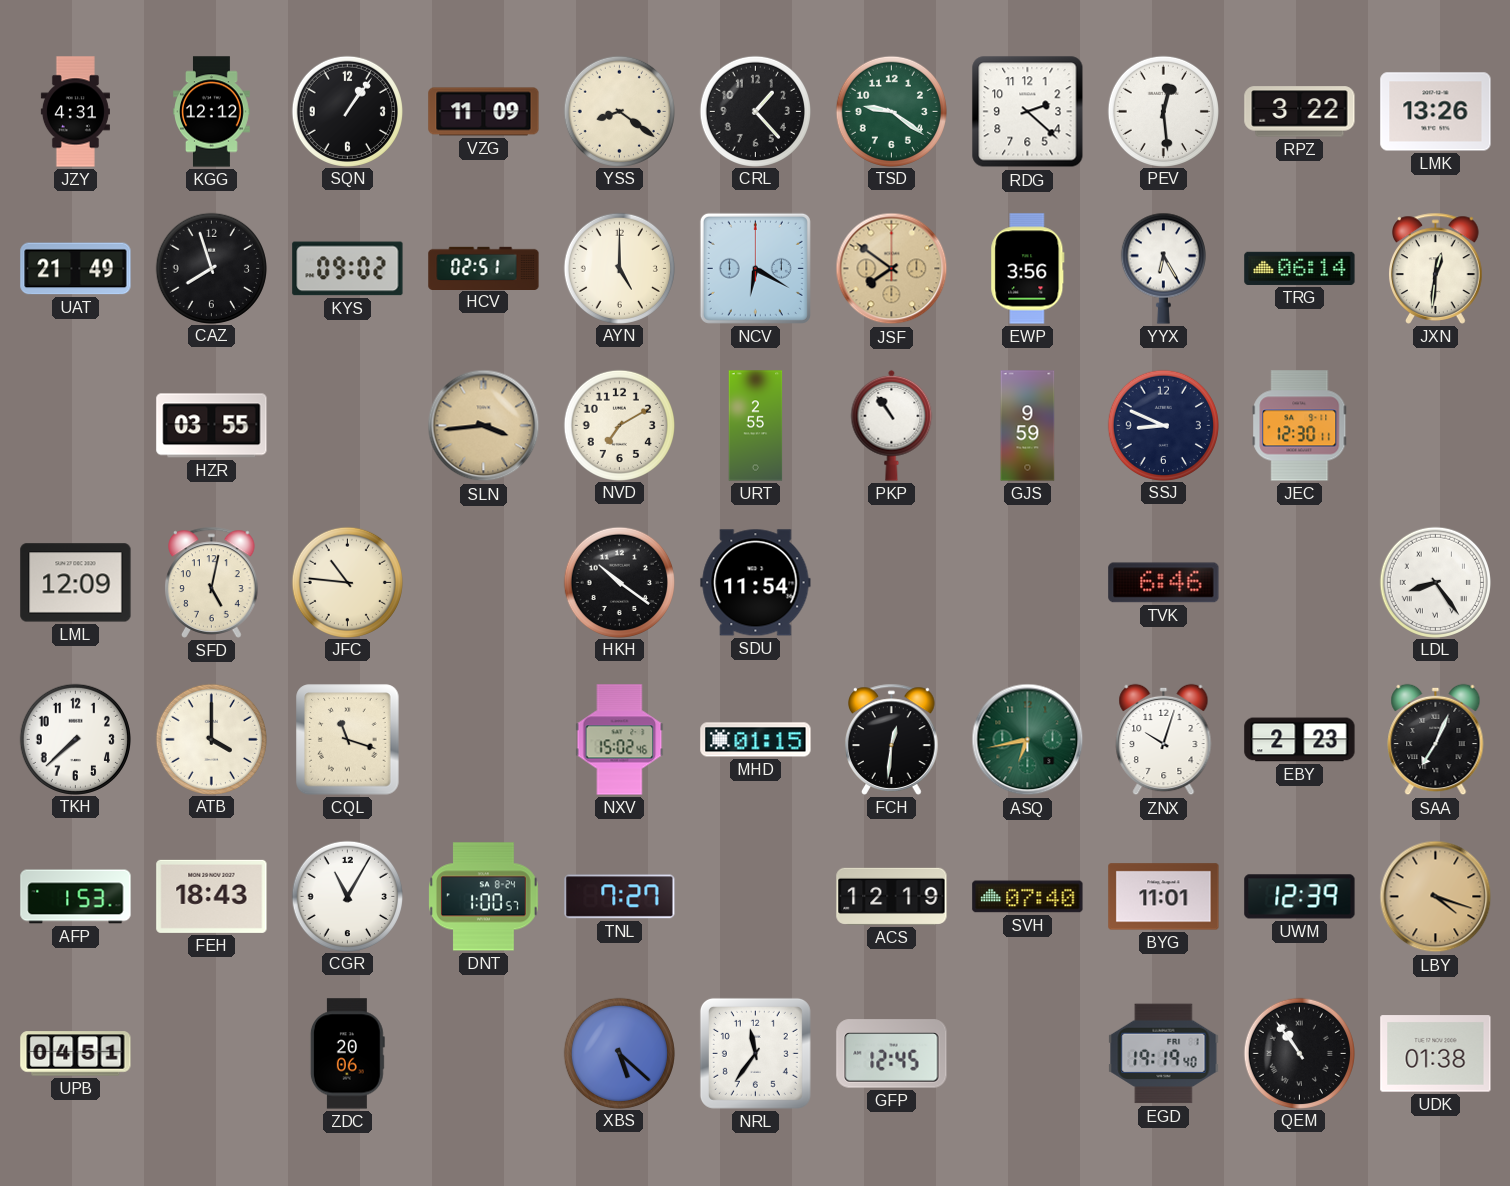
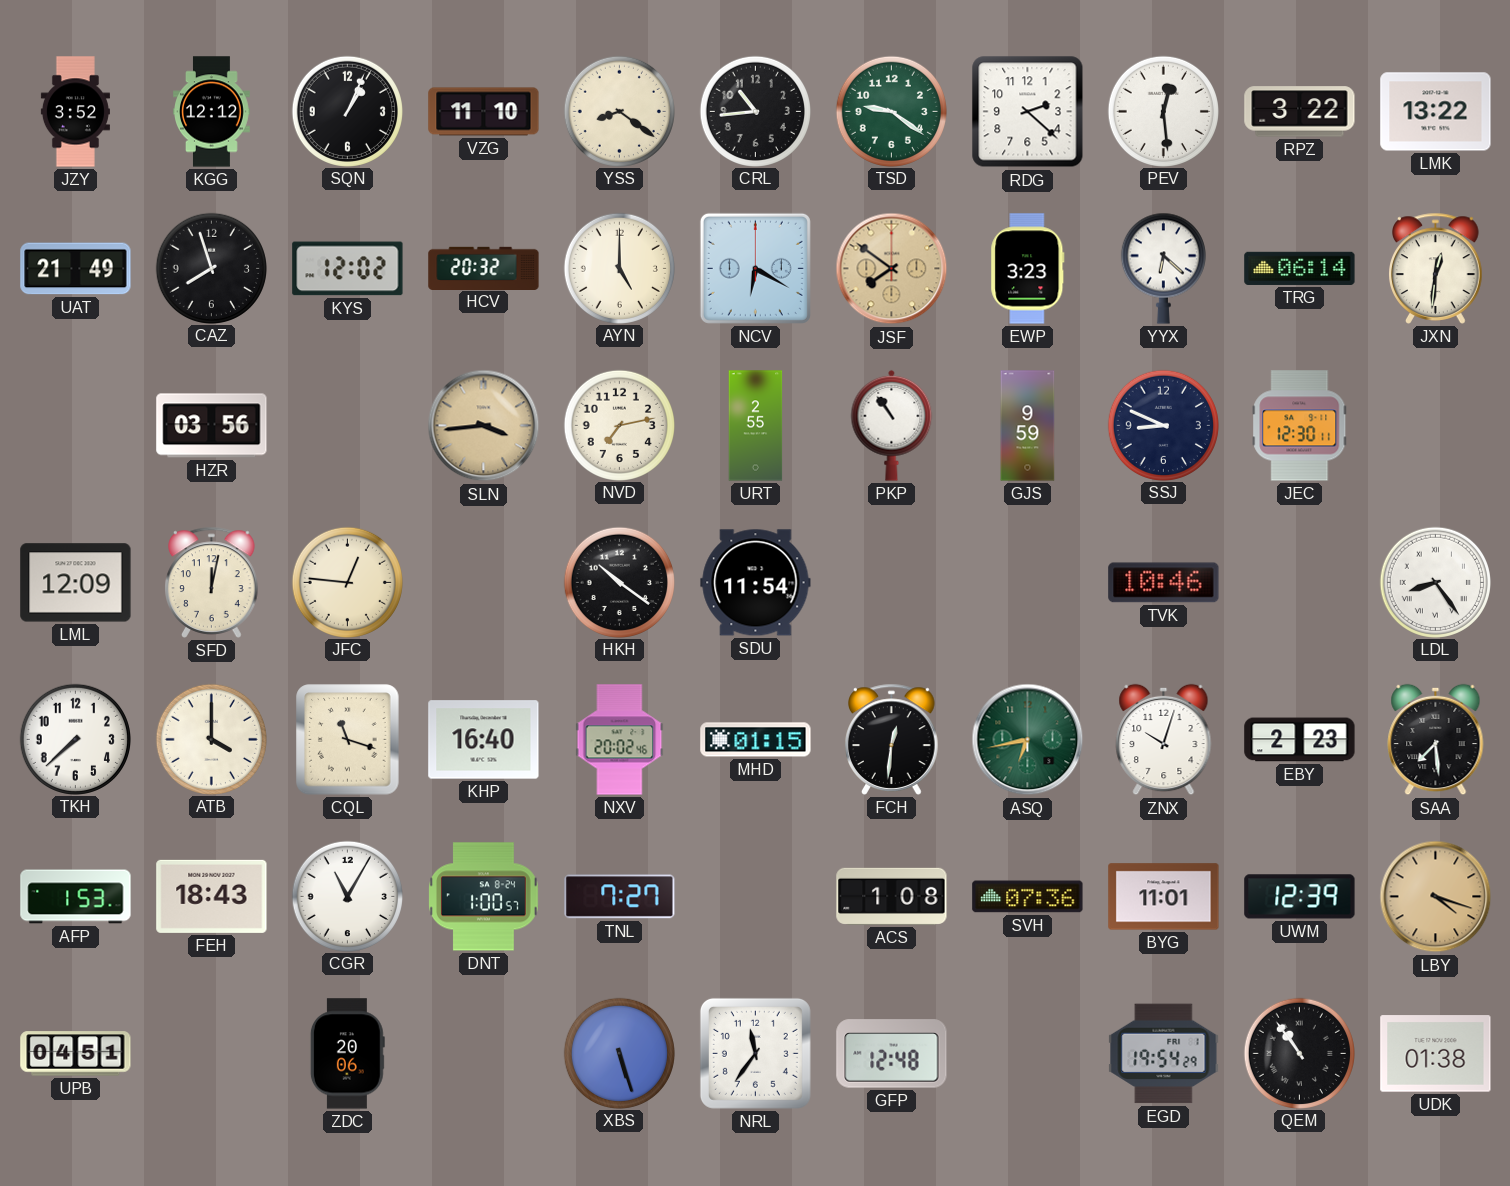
JZY: 4:31 -> 3:52 (75, 112)
SQN: 1:06 -> 1:04 (347, 111)
VZG: 11:09 -> 11:10 (484, 112)
CRL: 1:23 -> 10:44 (755, 111)
LMK: 13:26 -> 13:22 (1436, 112)
KYS: 09:02 -> 12:02 (348, 269)
HCV: 02:51 -> 20:32 (484, 268)
EWP: 3:56 -> 3:23 (1028, 269)
YYX: 6:25 -> 6:22 (1163, 268)
HZR: 03:55 -> 03:56 (212, 426)
NVD: 7:10 -> 7:13 (619, 425)
SFD: 5:02 -> 12:02 (212, 582)
JFC: 10:46 -> 12:46 (347, 582)
TVK: 6:46 -> 10:46 (1164, 583)
KHP: none -> 16:40 (484, 740)
NXV: 15:02 -> 20:02 (620, 740)
SAA: 7:04 -> 7:29 (1436, 740)
ACS: 12:19 -> 1:08 (892, 896)
SVH: 07:40 -> 07:36 (1028, 897)
XBS: 5:22 -> 5:27 (619, 1053)
GFP: 12:45 -> 12:48 (892, 1054)
EGD: 19:19 -> 19:54 (1164, 1054)
